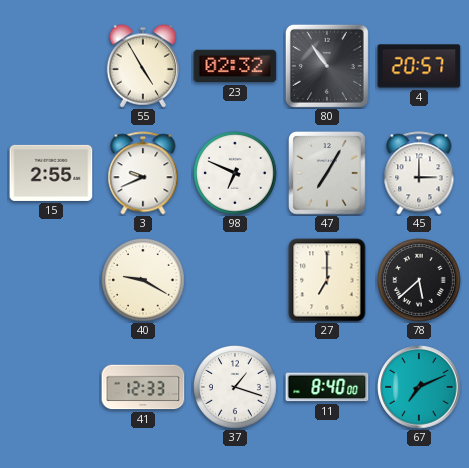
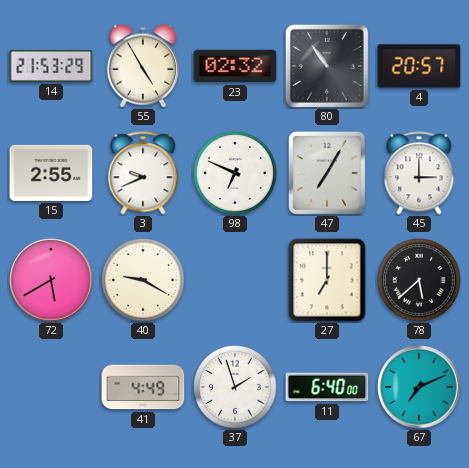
14: none -> 21:53 (51, 66)
72: none -> 5:40 (51, 280)
41: 12:33 -> 4:49 (143, 387)
37: 1:18 -> 1:57 (236, 388)
11: 8:40 -> 6:40 (327, 387)
